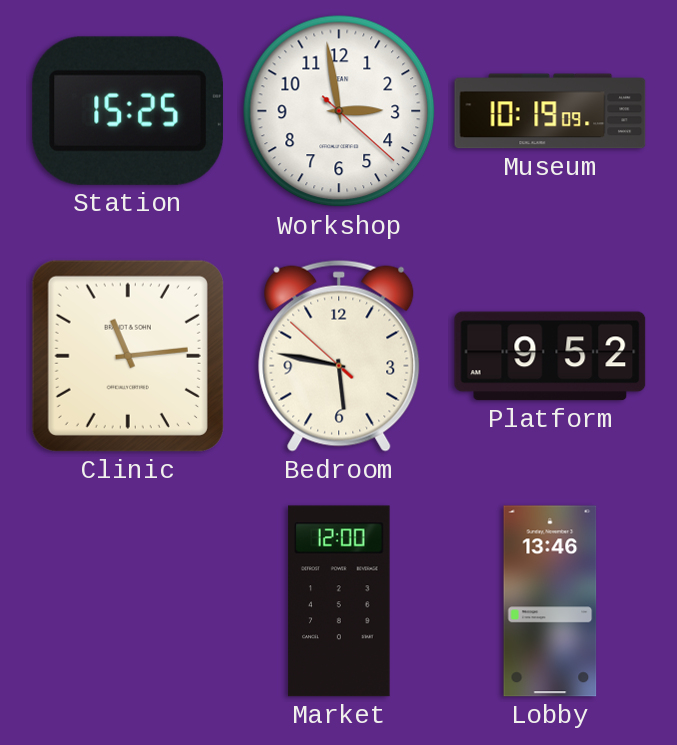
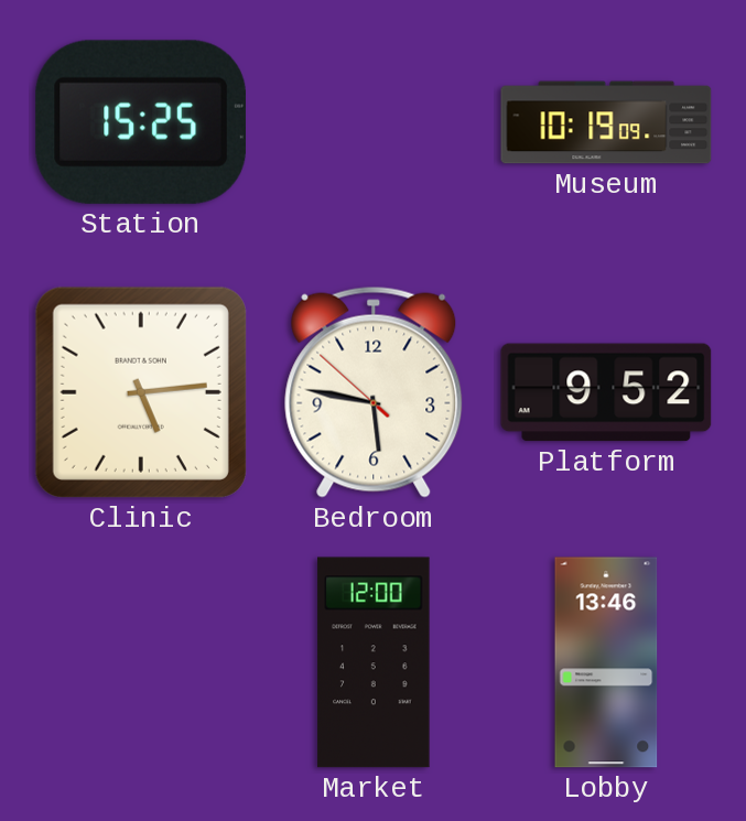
Workshop: 2:58 -> none (339, 111)
Clinic: 11:14 -> 5:14 (141, 392)
